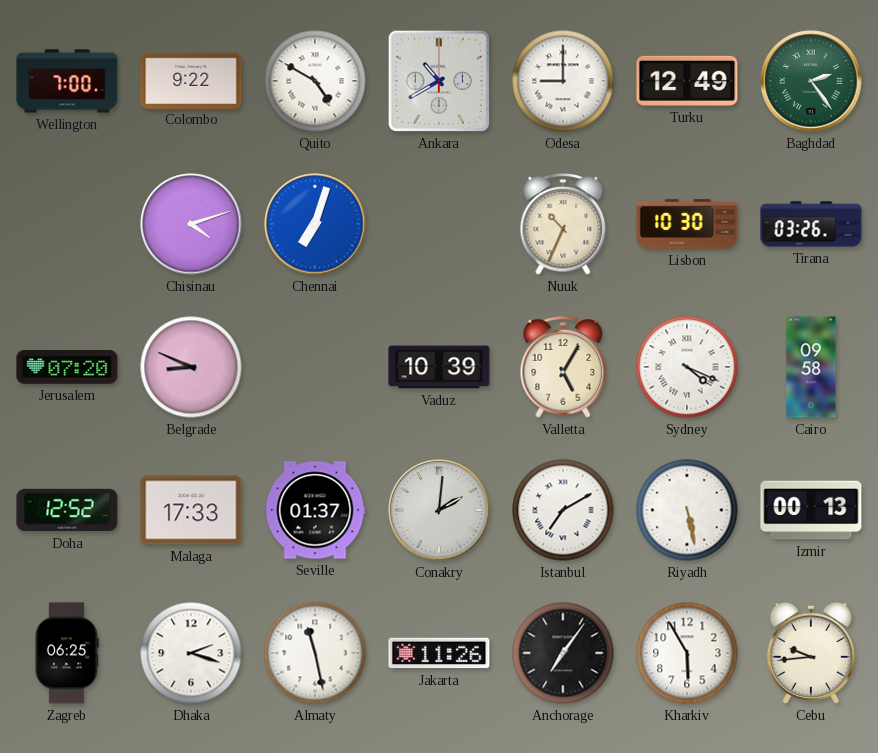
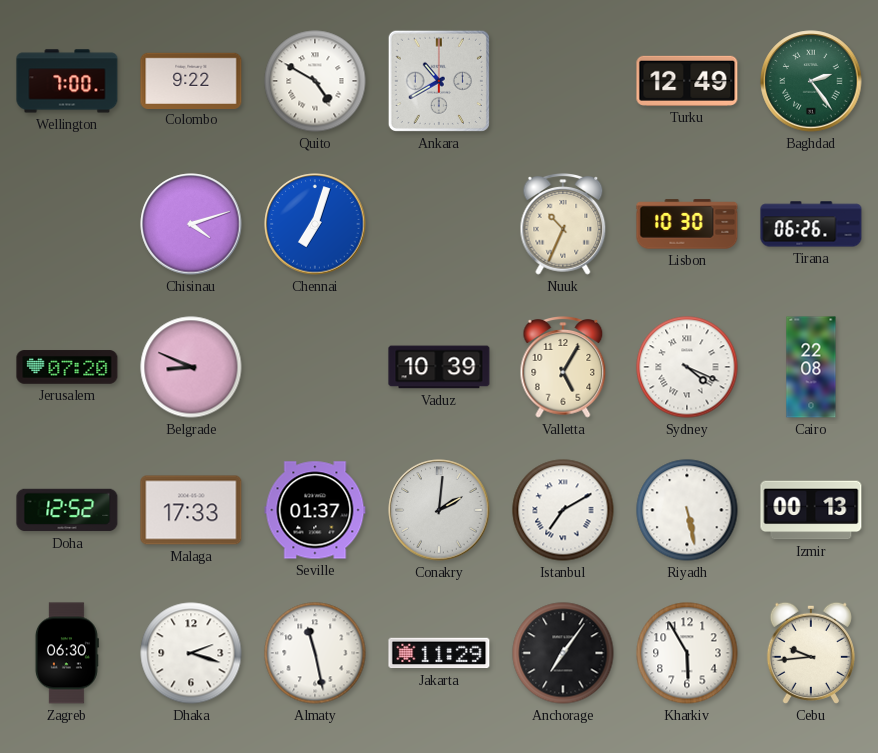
Odesa: 9:00 -> none (563, 81)
Tirana: 03:26 -> 06:26 (811, 224)
Cairo: 09:58 -> 22:08 (811, 367)
Zagreb: 06:25 -> 06:30 (66, 653)
Jakarta: 11:26 -> 11:29 (439, 653)
